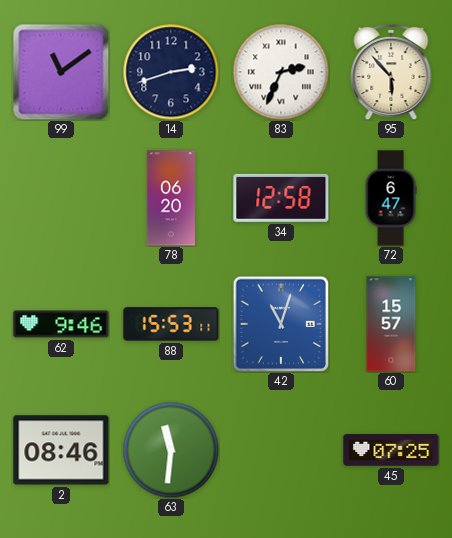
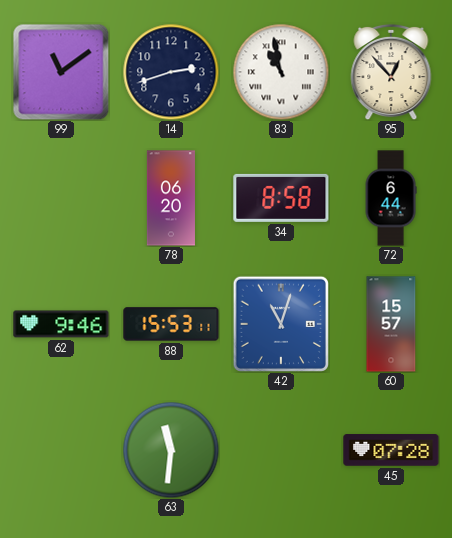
83: 2:34 -> 10:58 (281, 72)
95: 5:53 -> 12:53 (391, 72)
34: 12:58 -> 8:58 (281, 198)
72: 6:47 -> 6:44 (391, 198)
2: 08:46 -> none (61, 450)
45: 07:25 -> 07:28 (391, 450)
